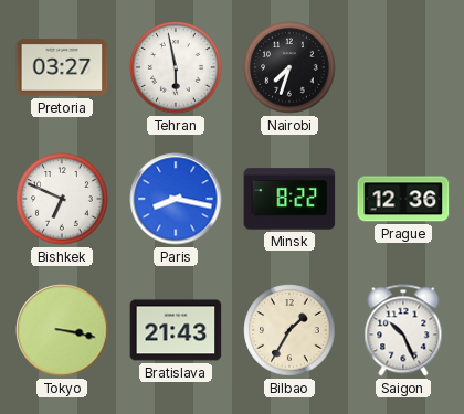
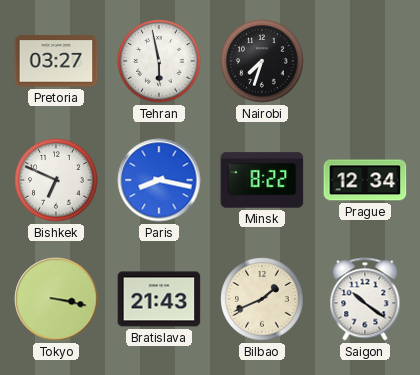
Prague: 12:36 -> 12:34 (365, 180)
Bilbao: 1:35 -> 1:41 (262, 299)
Saigon: 10:26 -> 10:21 (365, 299)
